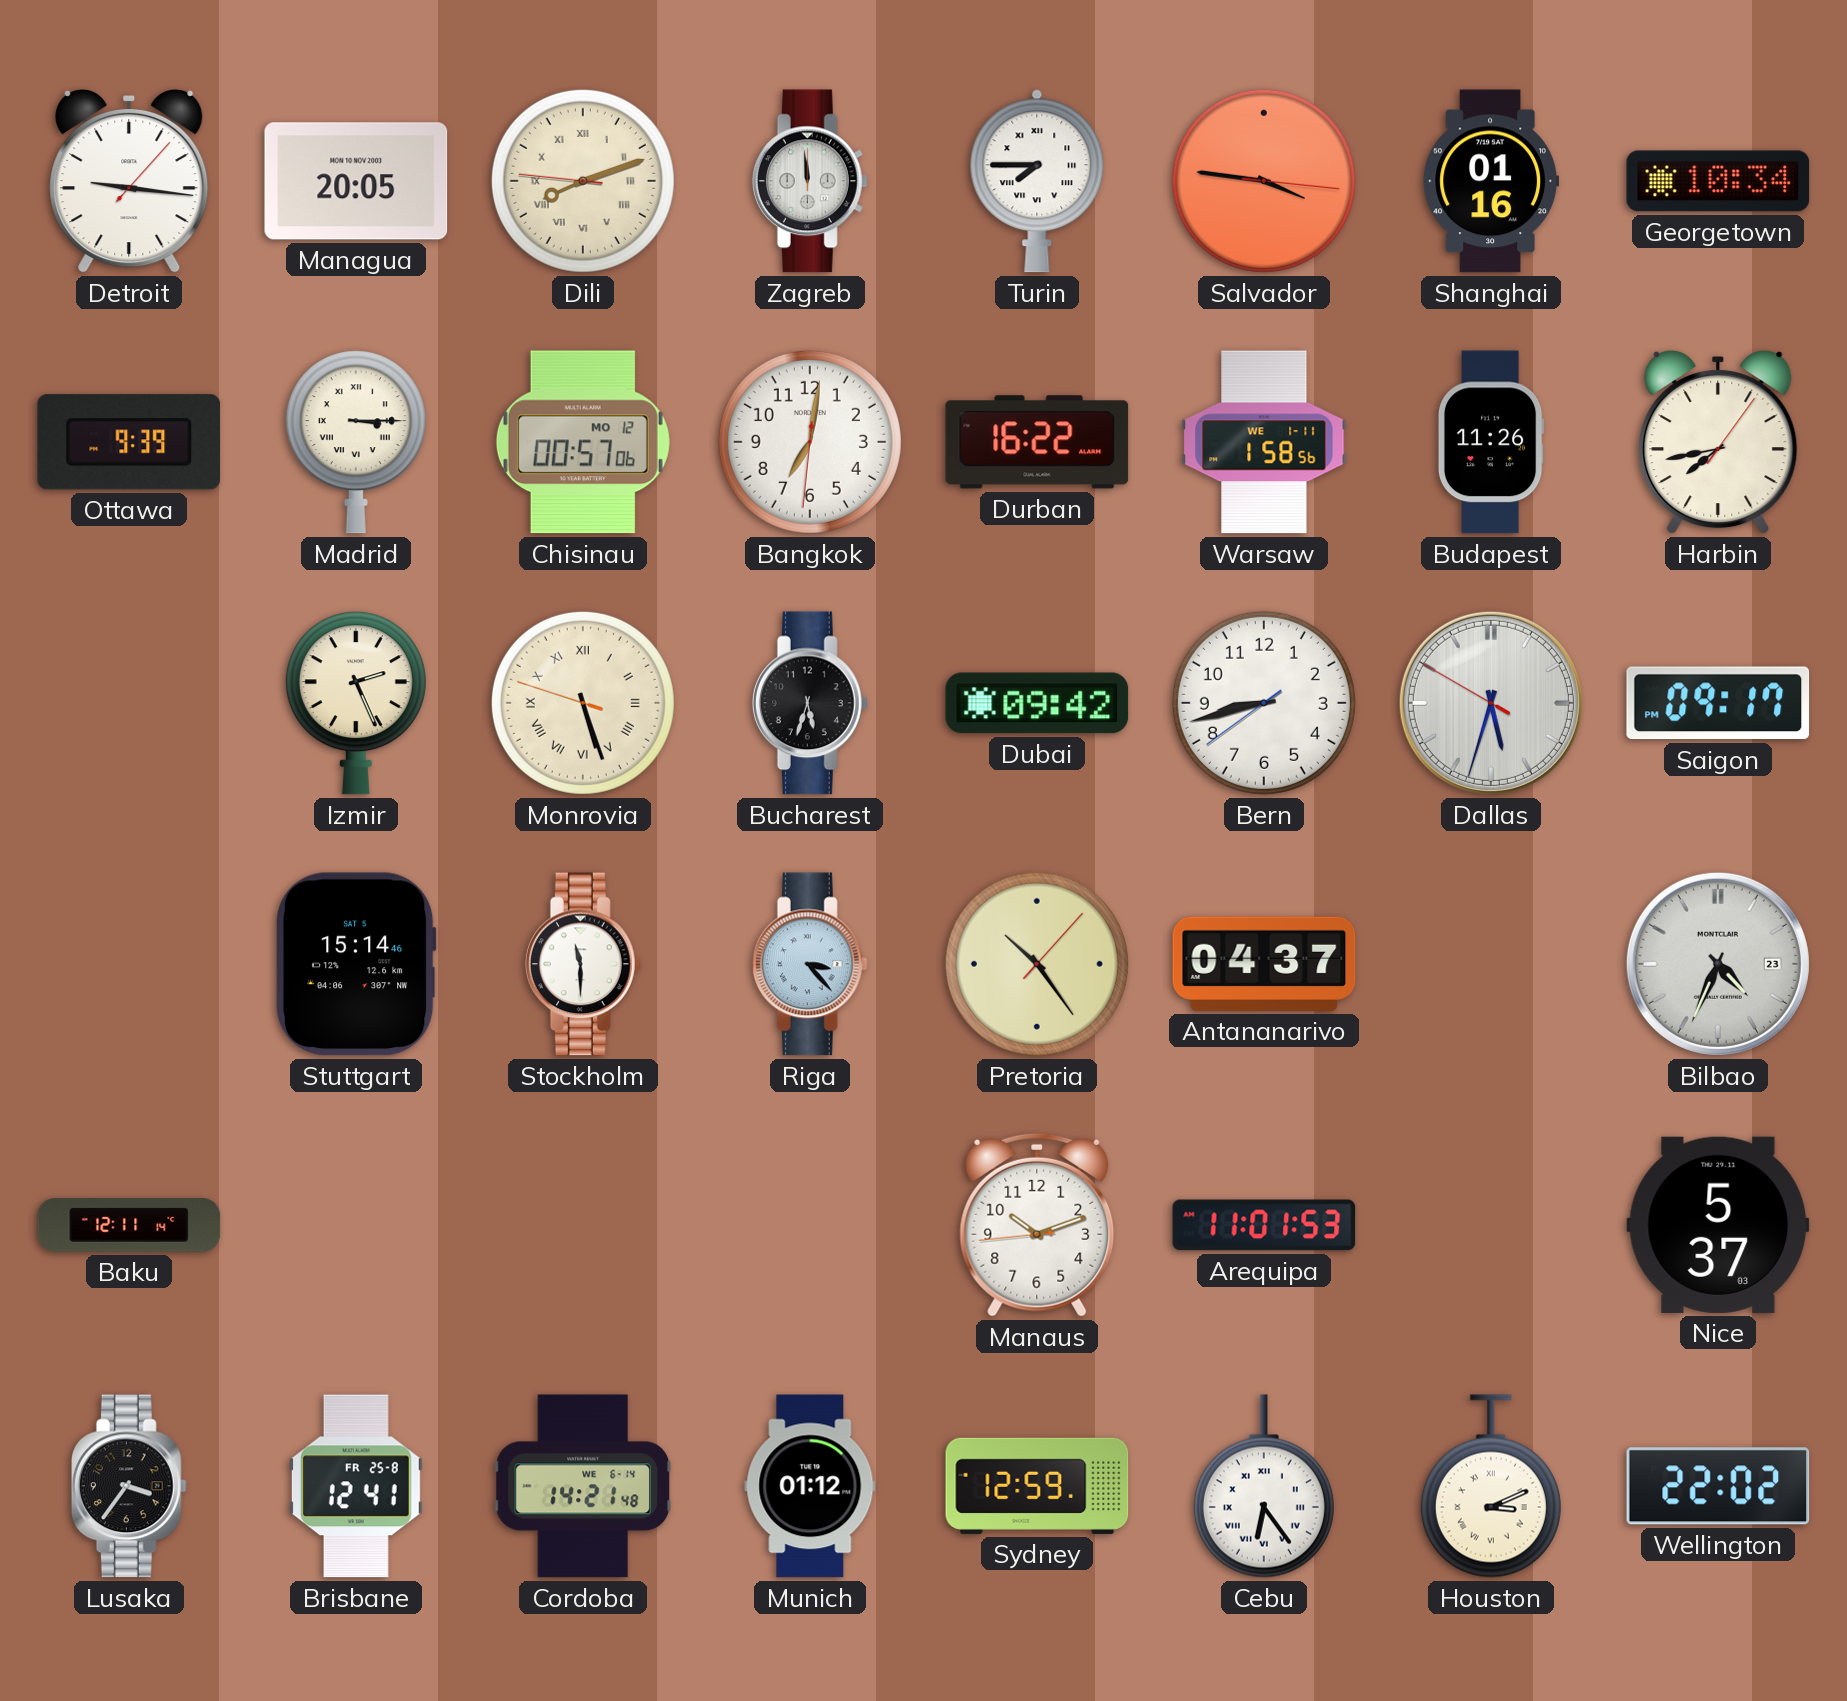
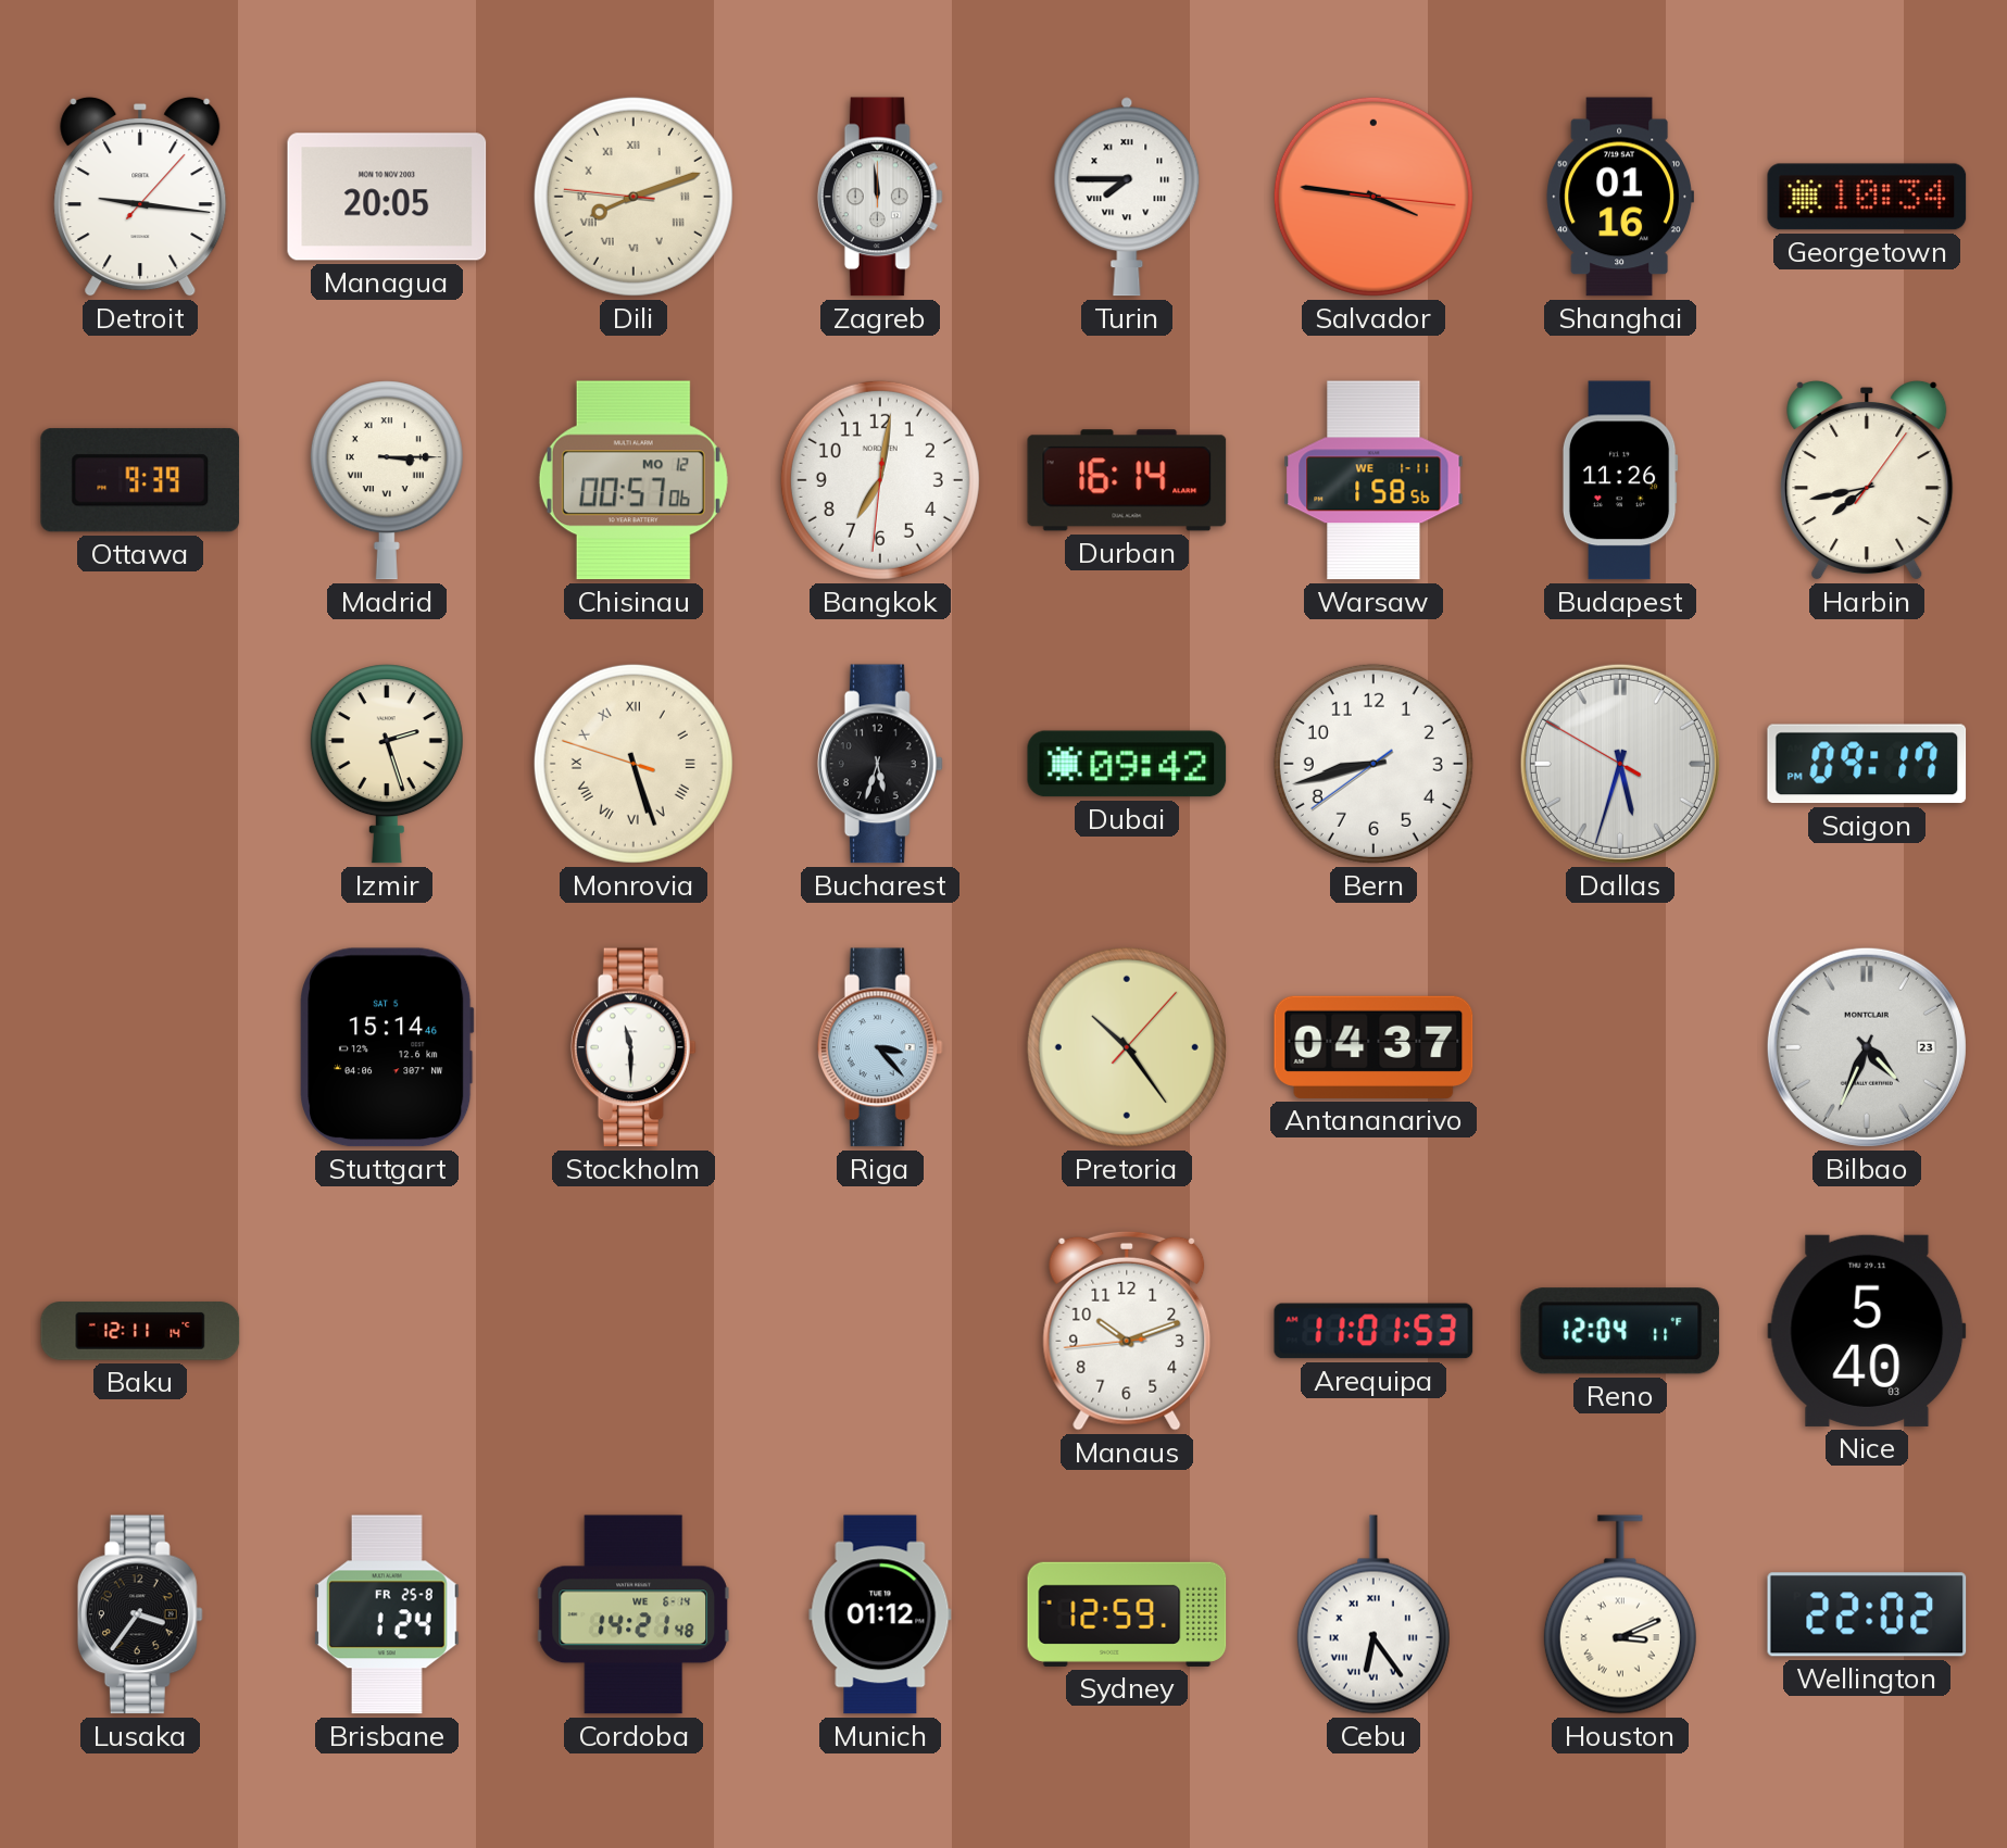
Durban: 16:22 -> 16:14 (1127, 480)
Izmir: 2:26 -> 2:27 (387, 764)
Reno: none -> 12:04 (1620, 1331)
Nice: 5:37 -> 5:40 (1867, 1331)
Brisbane: 12:41 -> 1:24 (387, 1614)
